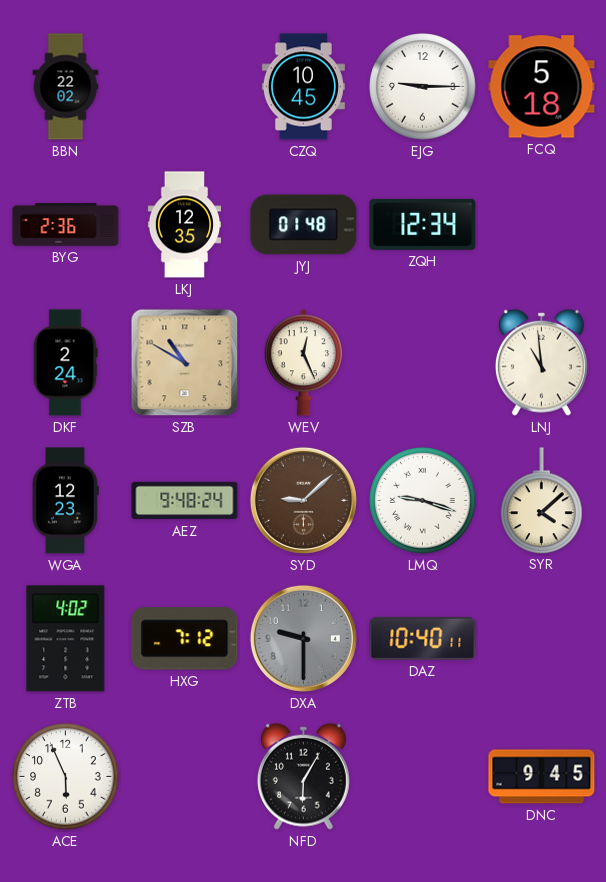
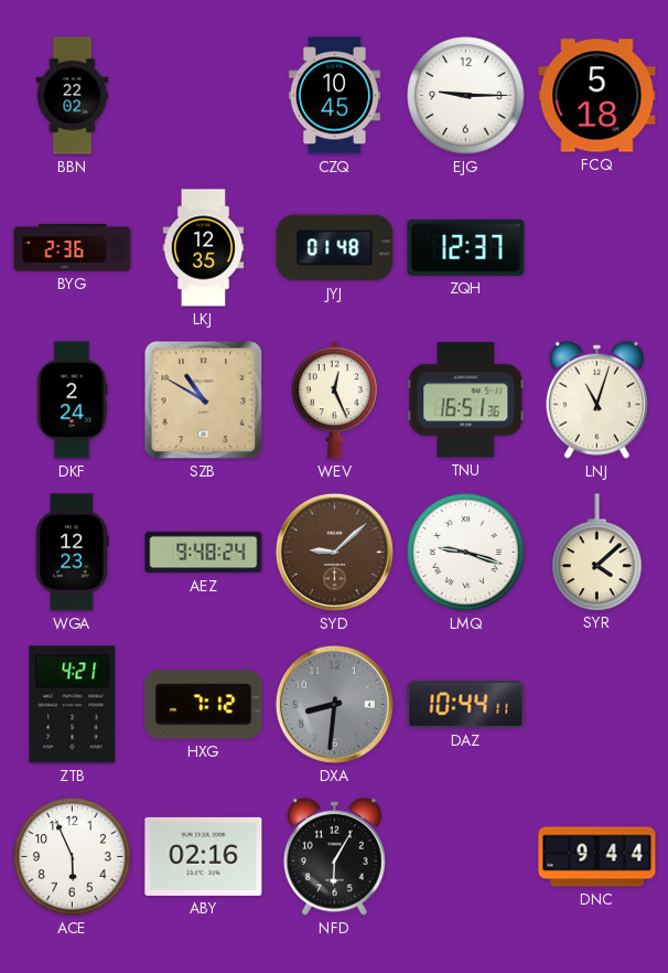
ZQH: 12:34 -> 12:37 (466, 247)
TNU: none -> 16:51 (466, 400)
LNJ: 10:59 -> 11:03 (596, 399)
ZTB: 4:02 -> 4:21 (73, 705)
DXA: 9:30 -> 8:31 (334, 704)
DAZ: 10:40 -> 10:44 (466, 704)
ABY: none -> 02:16 (204, 856)
DNC: 9:45 -> 9:44 (597, 857)
